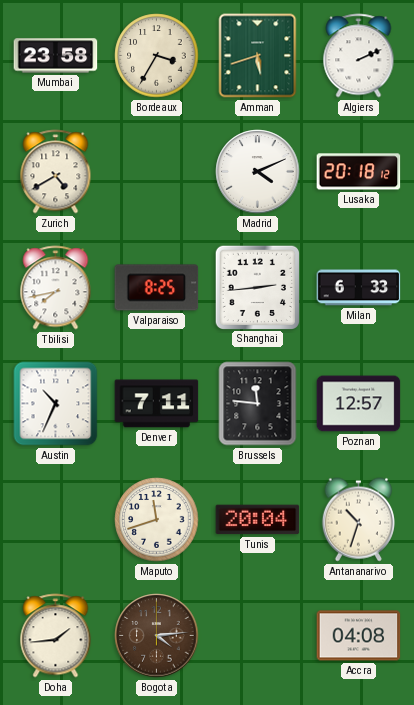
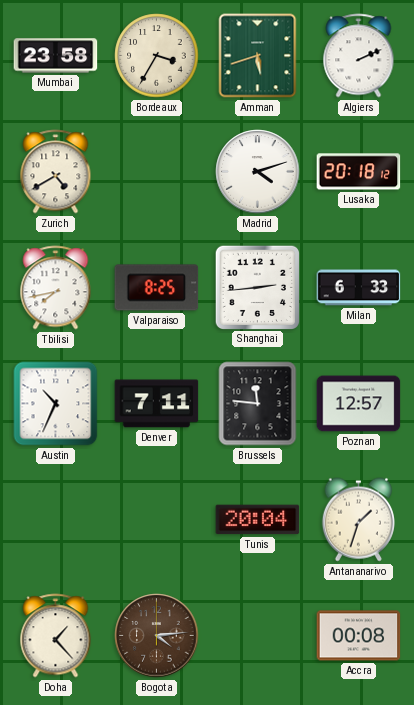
Madrid: 4:11 -> 4:12 (258, 172)
Maputo: 11:42 -> none (157, 520)
Antananarivo: 10:33 -> 1:33 (358, 520)
Doha: 1:44 -> 1:23 (56, 636)
Accra: 04:08 -> 00:08 (359, 636)
